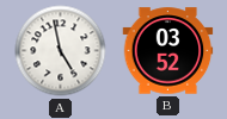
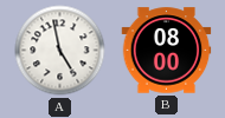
B: 03:52 -> 08:00 (167, 51)
